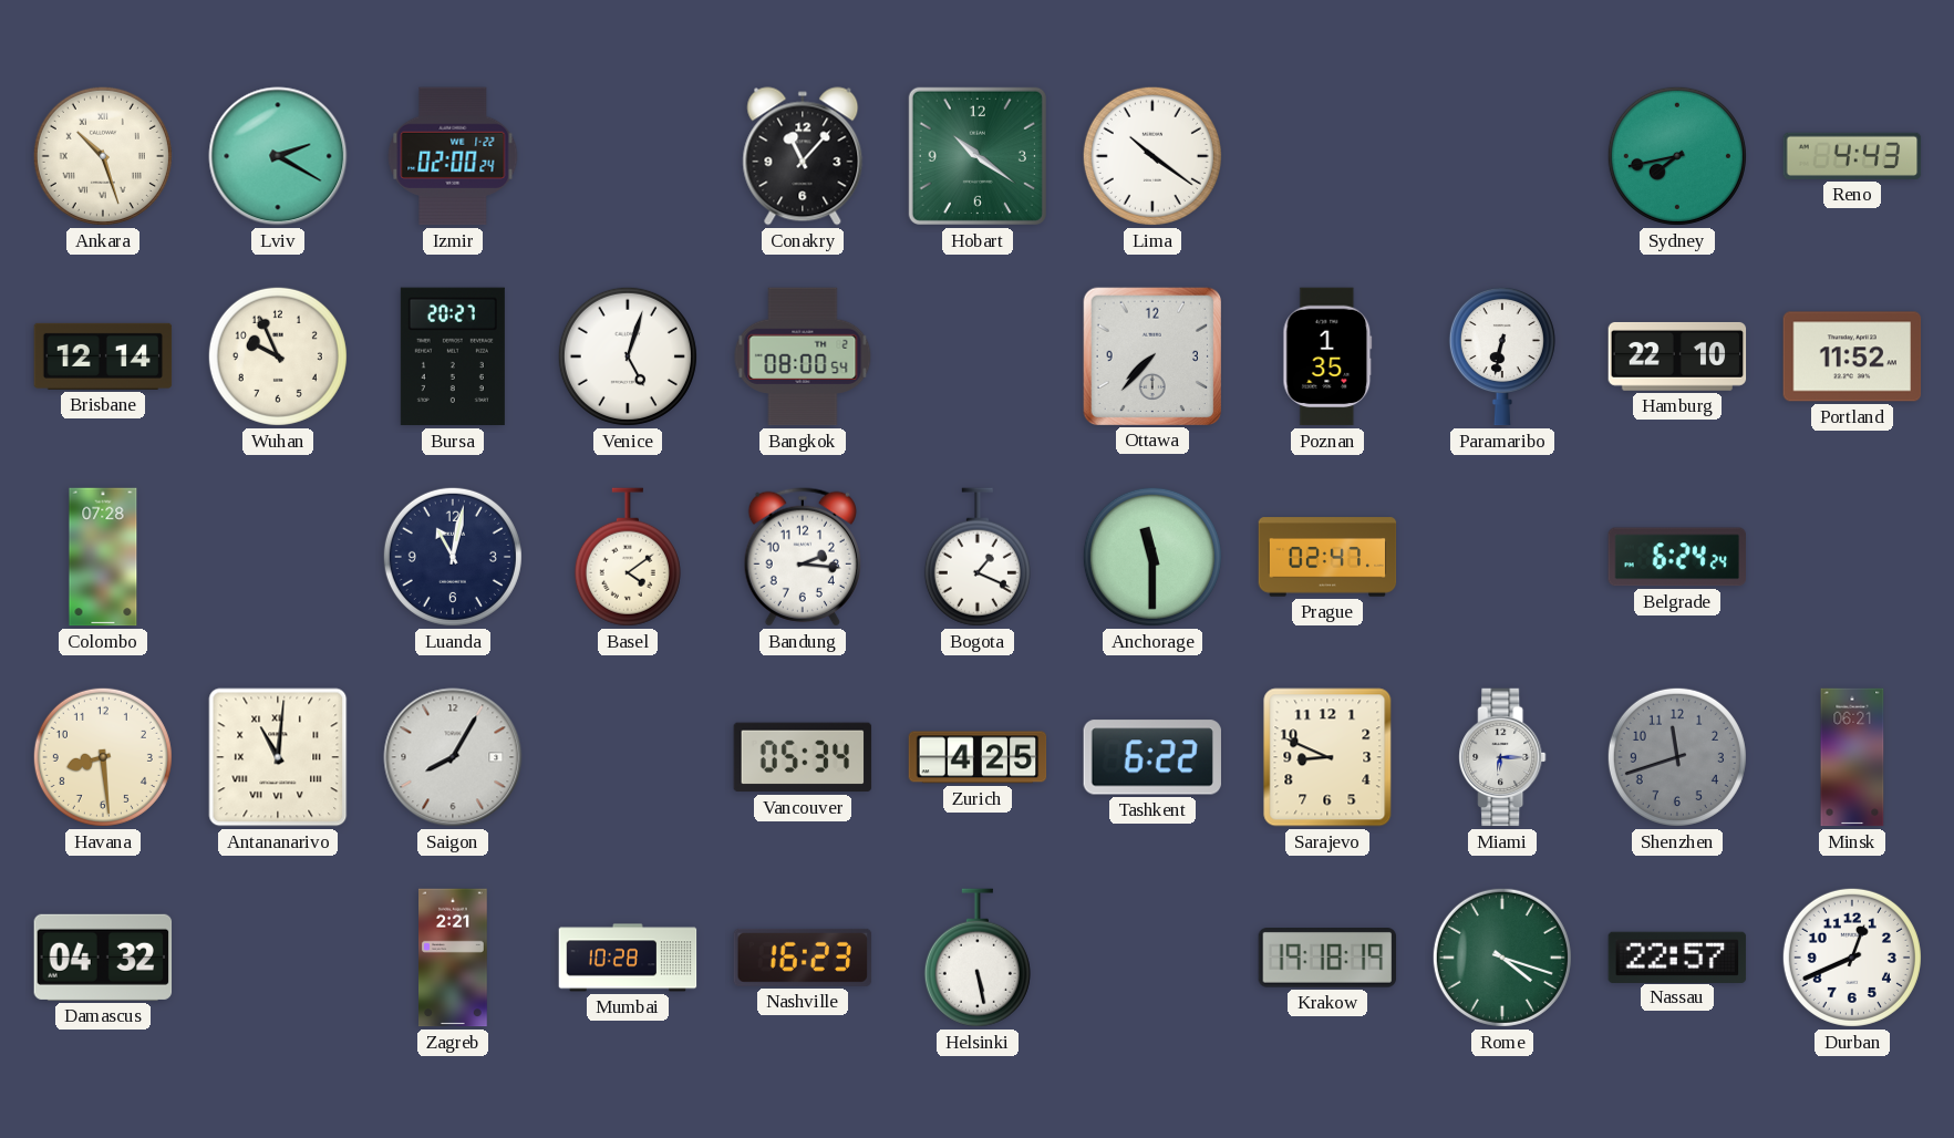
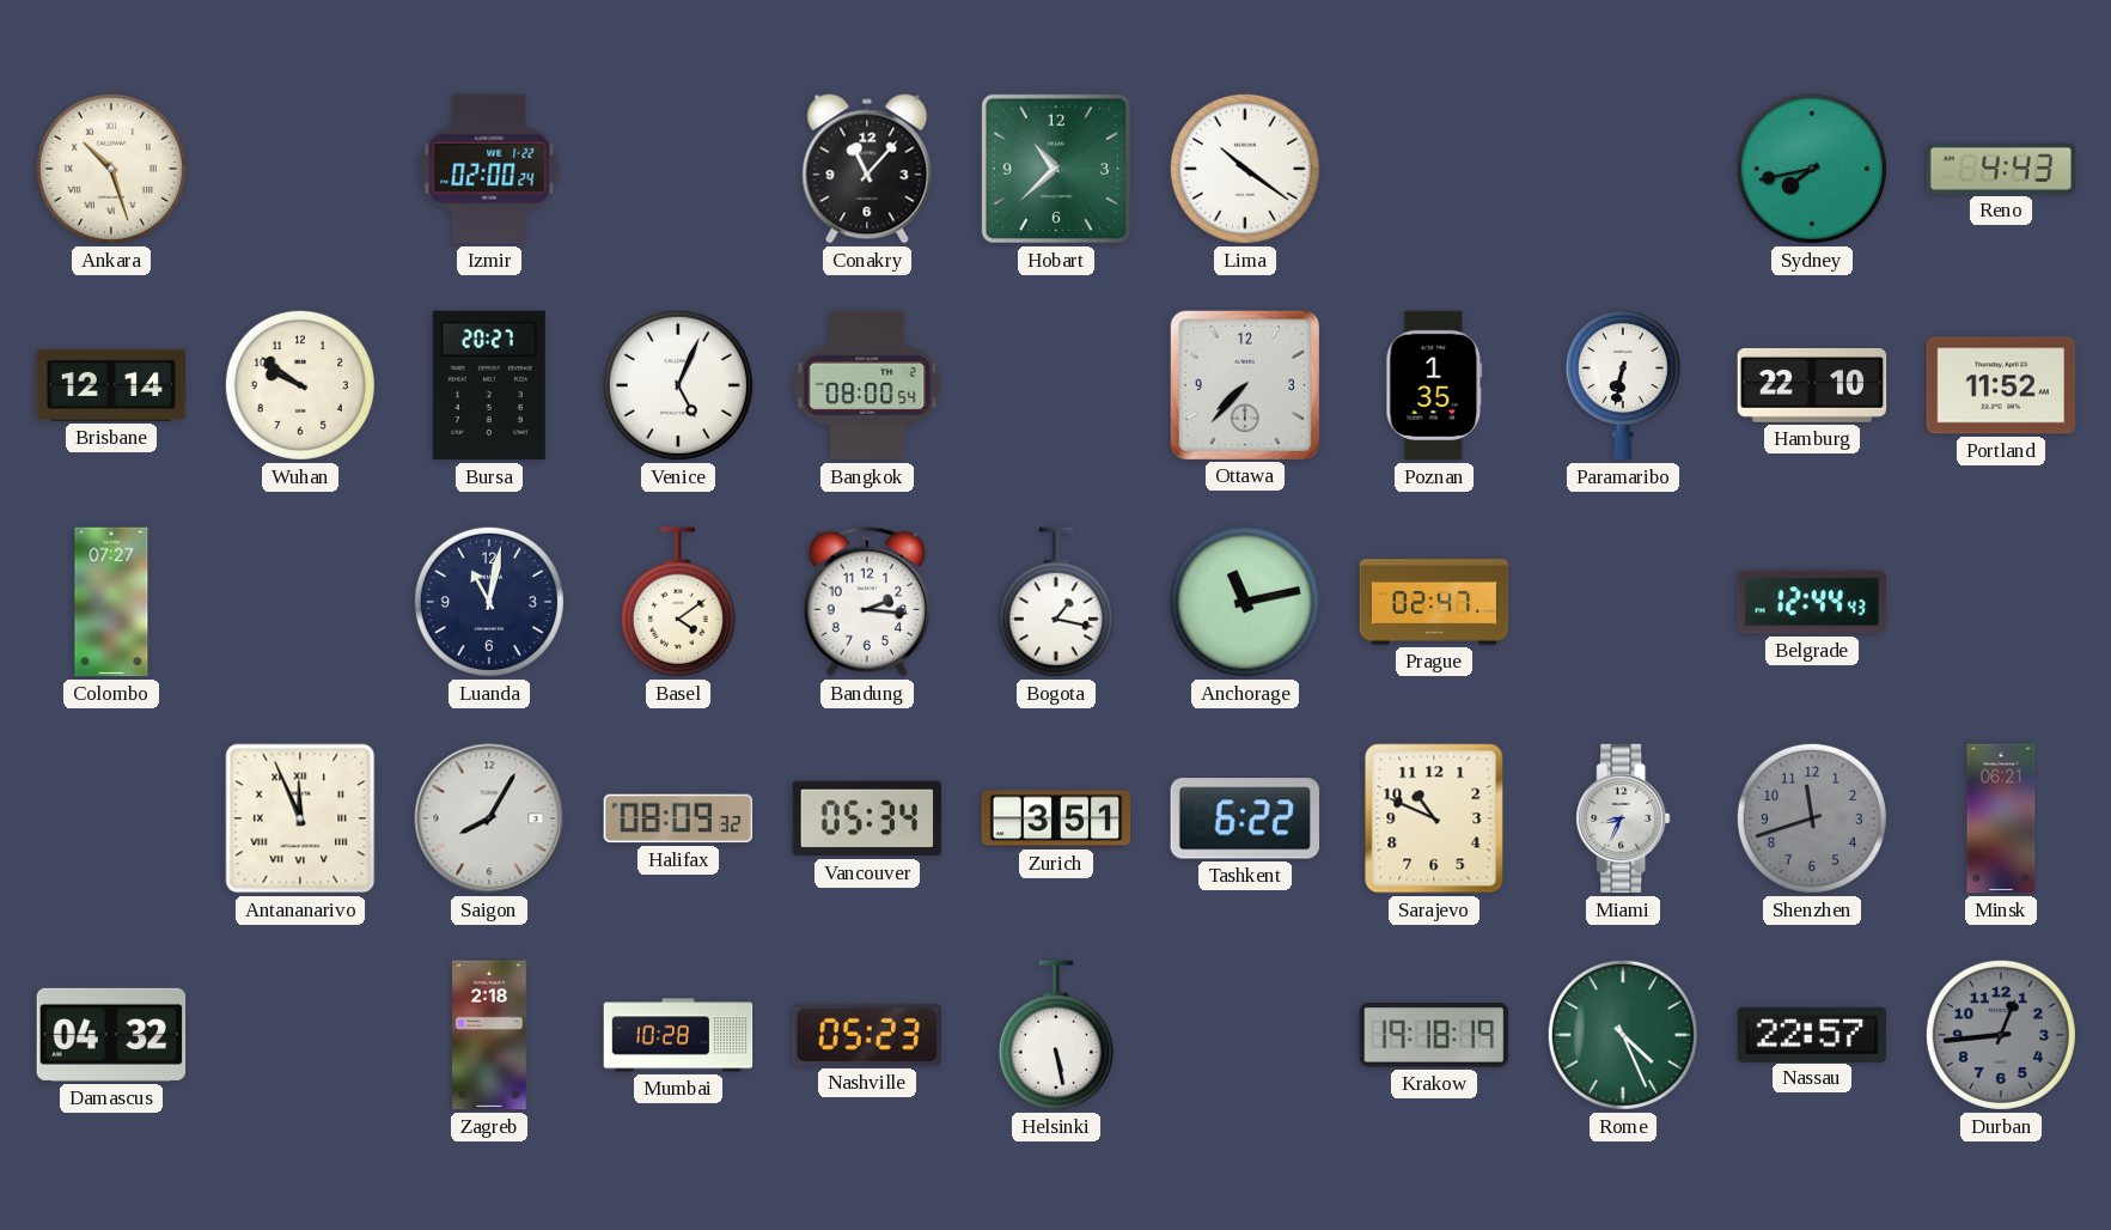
Lviv: 2:20 -> none (278, 156)
Hobart: 10:21 -> 10:38 (1056, 169)
Wuhan: 9:56 -> 9:51 (300, 385)
Venice: 5:03 -> 5:04 (678, 385)
Colombo: 07:28 -> 07:27 (111, 602)
Bogota: 1:19 -> 1:17 (1056, 602)
Anchorage: 11:30 -> 11:13 (1245, 602)
Belgrade: 6:24 -> 12:44 (1811, 602)
Havana: 8:29 -> none (103, 757)
Antananarivo: 11:01 -> 11:56 (300, 818)
Halifax: none -> 08:09 (678, 818)
Zurich: 4:25 -> 3:51 (1056, 818)
Sarajevo: 8:49 -> 10:49 (1434, 818)
Miami: 6:15 -> 8:34 (1623, 818)
Zagreb: 2:21 -> 2:18 (490, 1035)
Nashville: 16:23 -> 05:23 (867, 1035)
Rome: 4:18 -> 4:26 (1623, 1035)
Durban: 12:41 -> 12:44 (2001, 1035)
Durban dial: white -> grey (2001, 1035)
